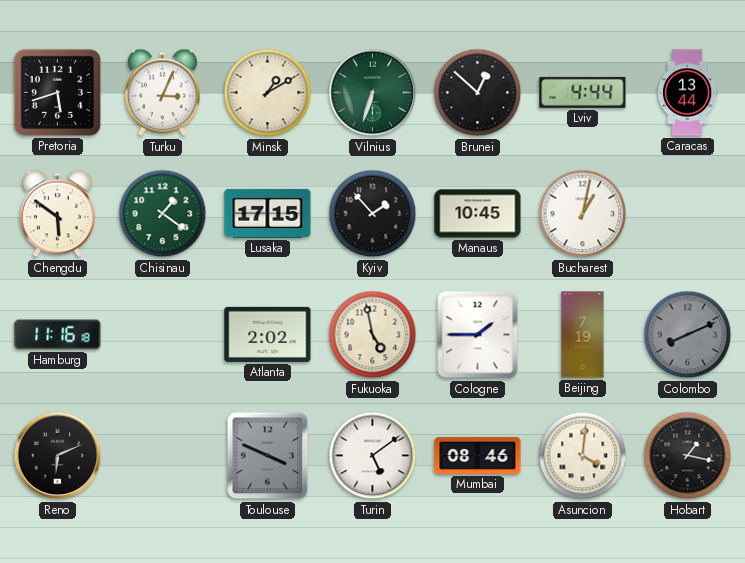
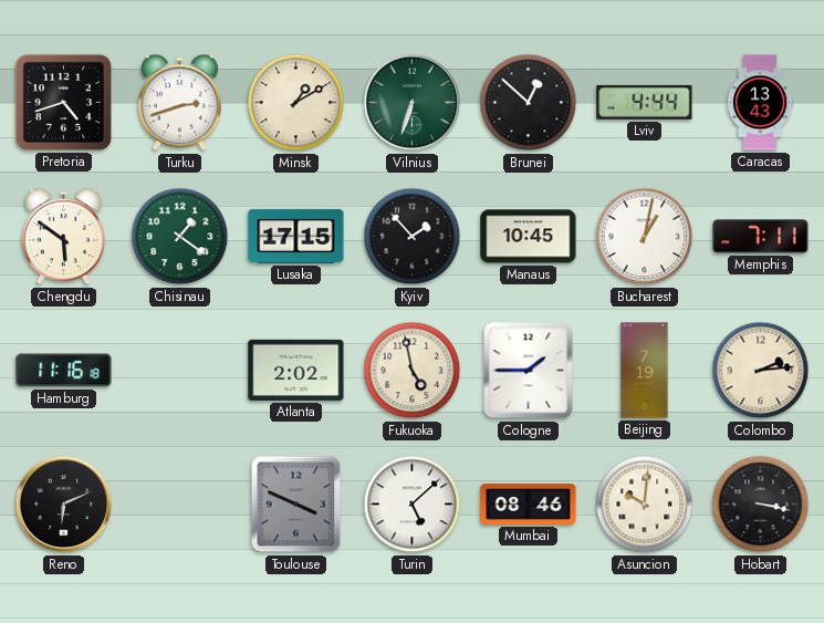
Pretoria: 5:42 -> 4:42 (63, 102)
Turku: 3:04 -> 2:42 (179, 103)
Caracas: 13:44 -> 13:43 (760, 103)
Memphis: none -> 7:11 (761, 237)
Colombo: 8:11 -> 2:14 (761, 371)
Colombo dial: grey -> cream (761, 371)
Turin: 5:09 -> 5:08 (413, 505)
Asuncion: 4:01 -> 10:01 (645, 505)
Hobart: 1:17 -> 3:17 (761, 505)
